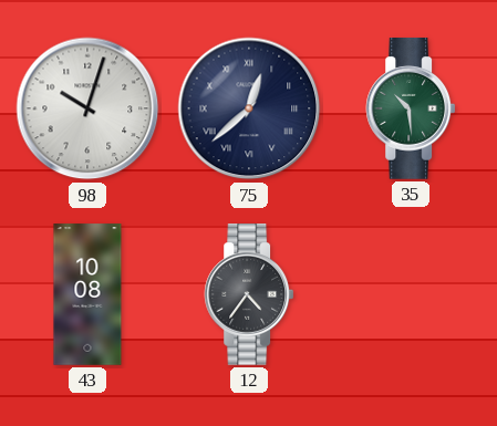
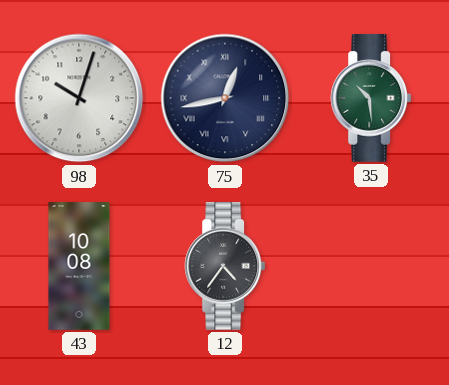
75: 12:38 -> 12:43 (225, 98)
